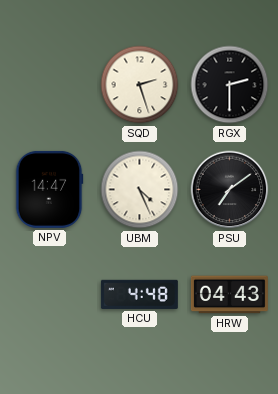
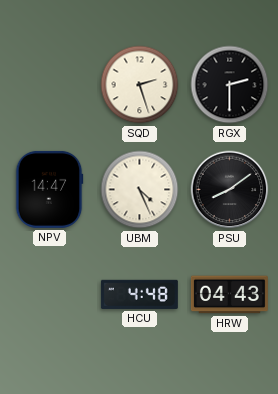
PSU: 7:09 -> 8:09 (230, 190)
